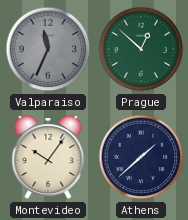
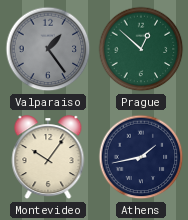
Valparaiso: 11:34 -> 1:24 (48, 49)
Athens: 1:38 -> 1:43 (141, 157)
